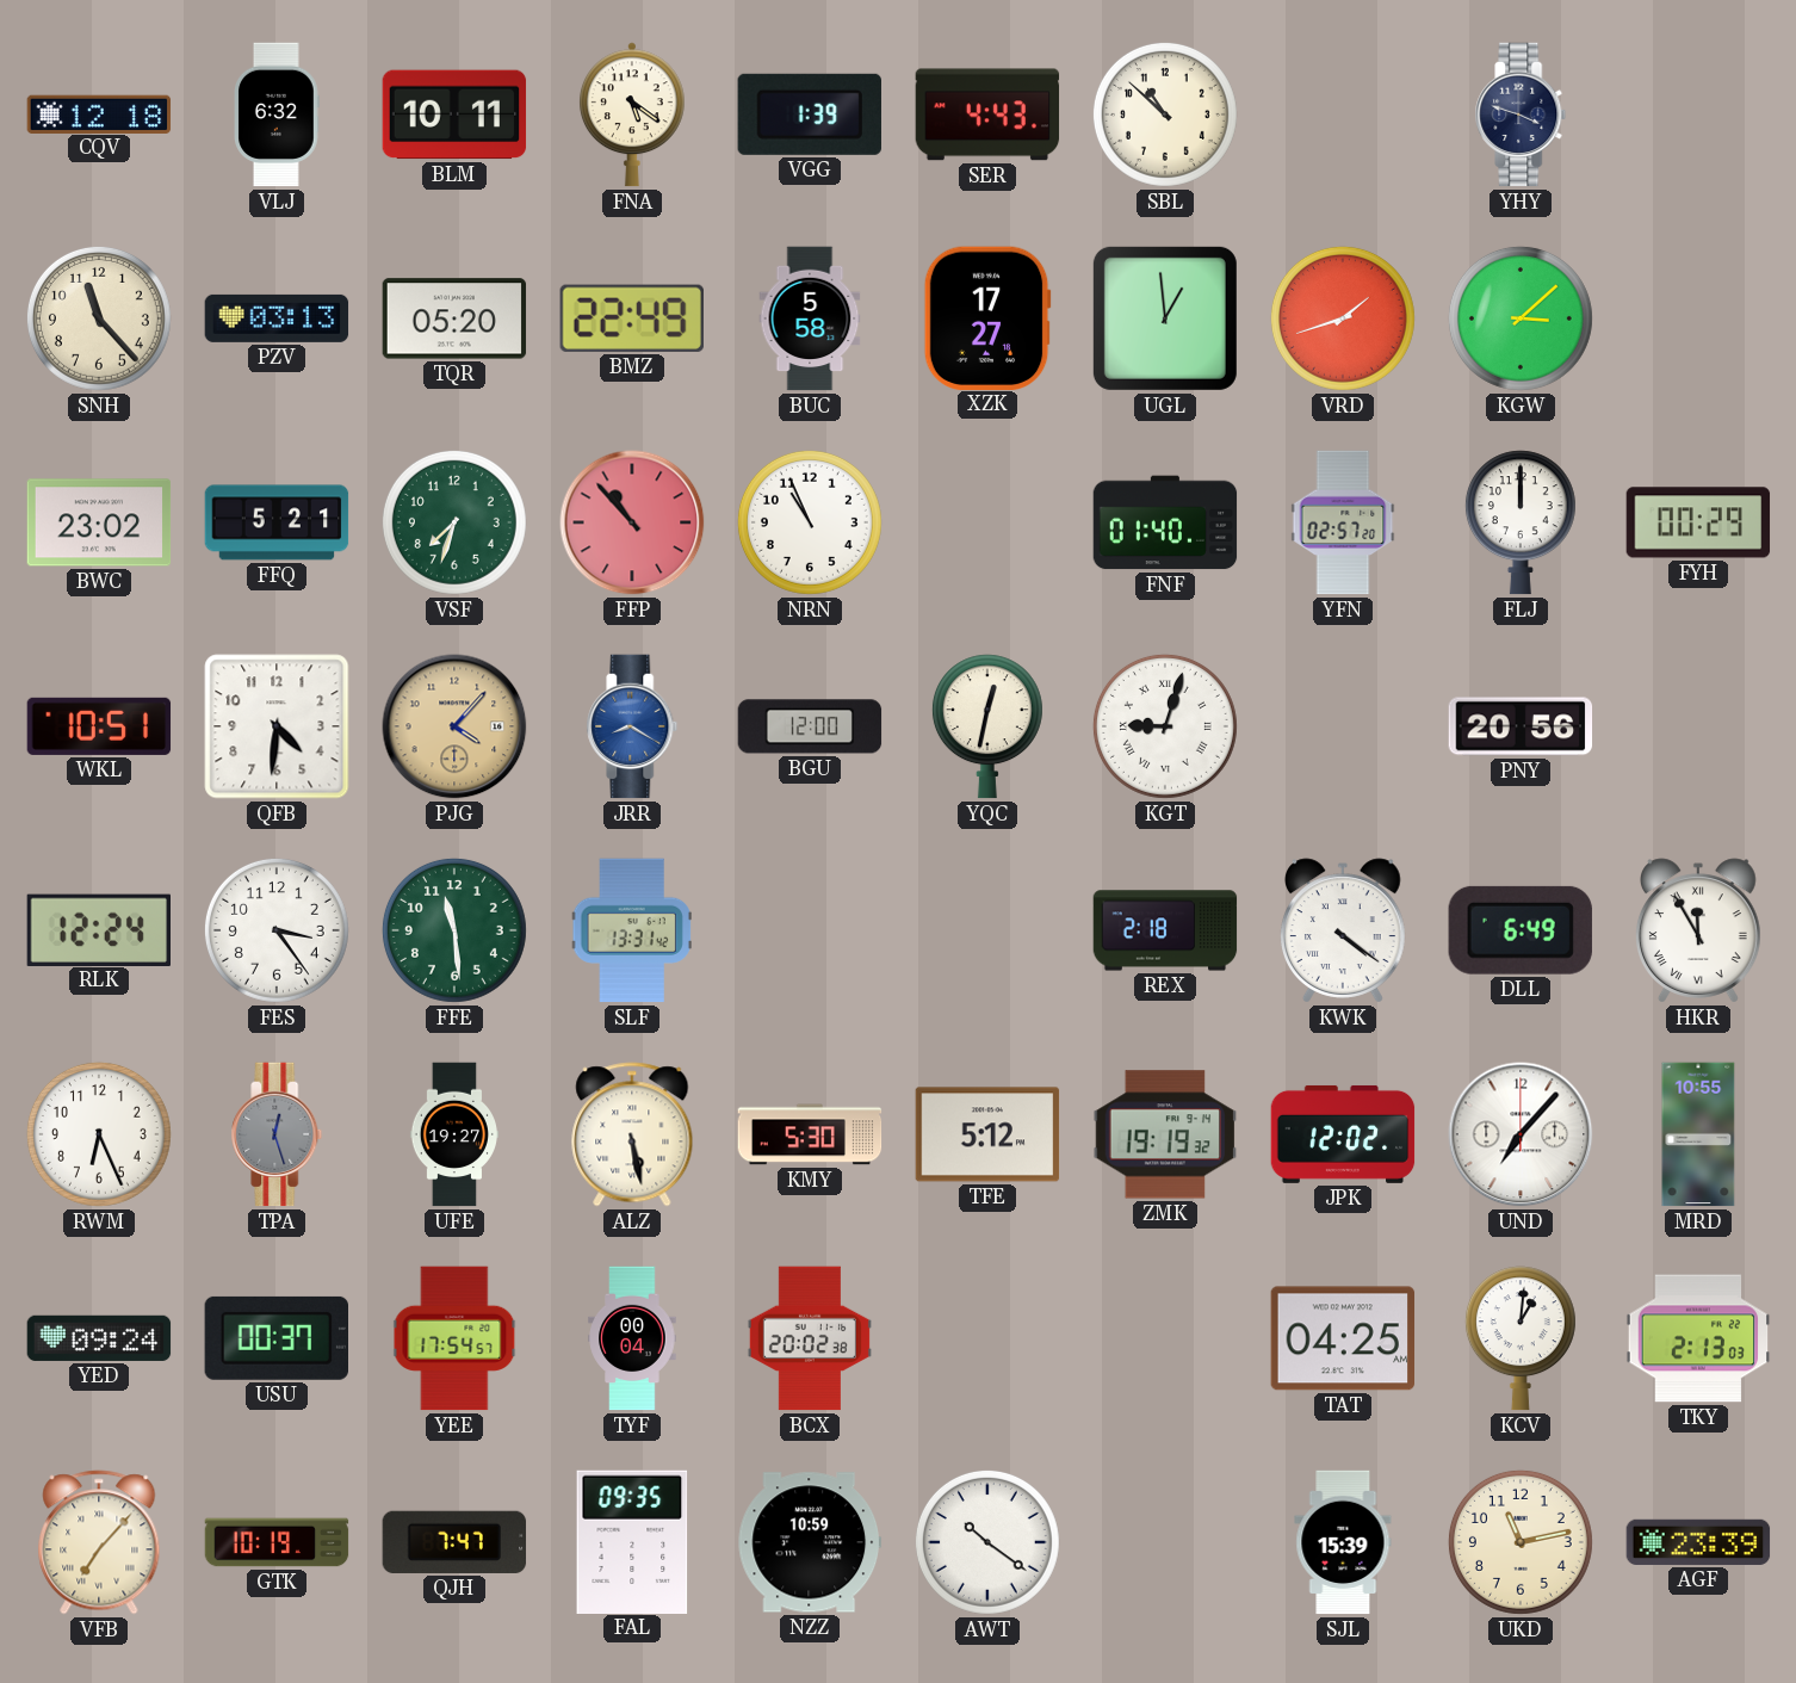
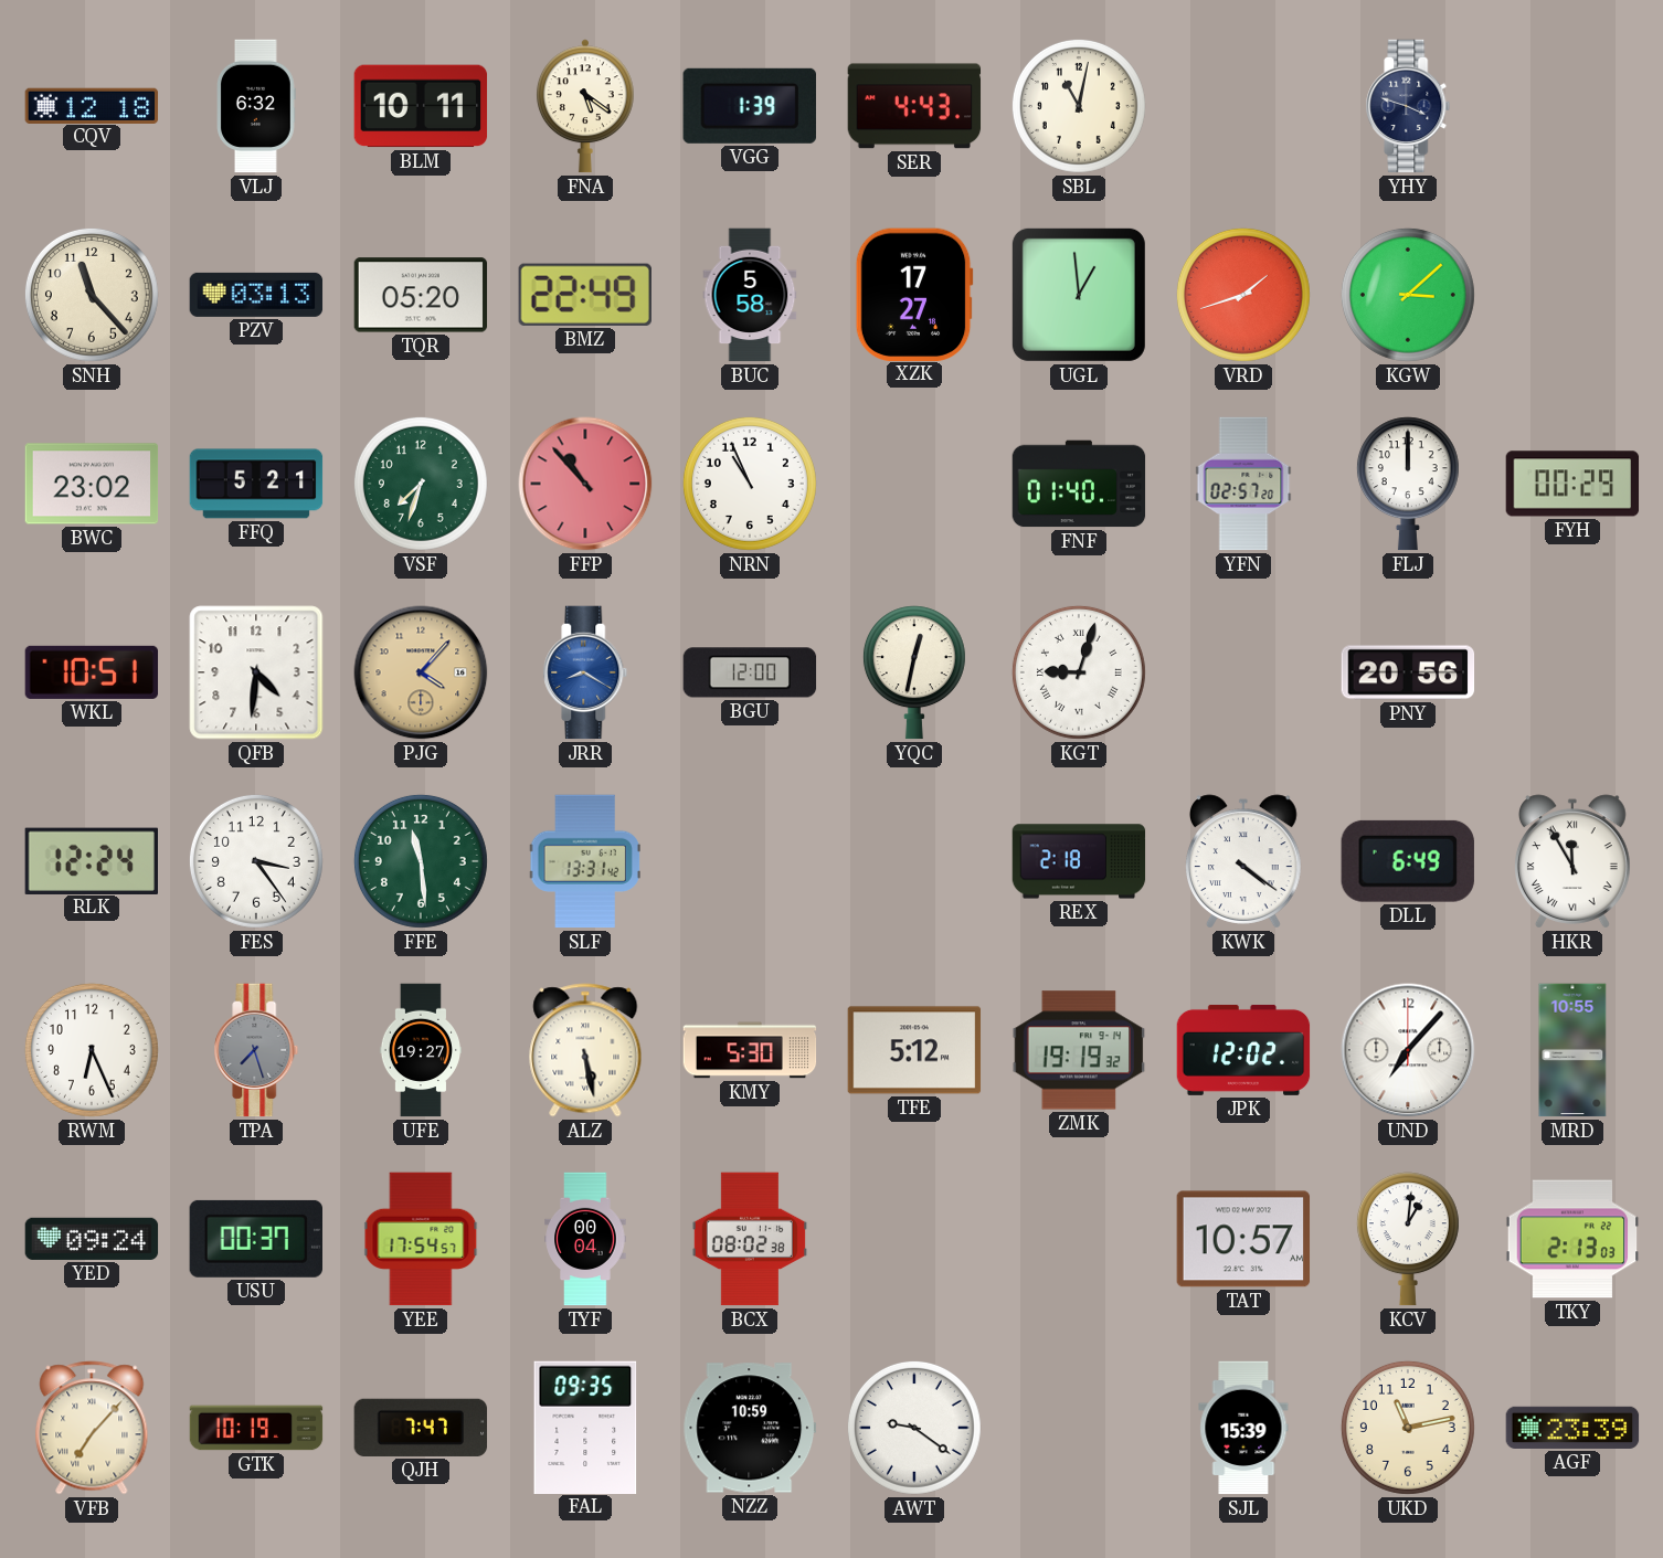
SBL: 10:52 -> 11:02 (1079, 106)
TPA: 12:27 -> 7:27 (256, 1050)
BCX: 20:02 -> 08:02 (750, 1239)
TAT: 04:25 -> 10:57 (1243, 1239)
AWT: 10:21 -> 9:21 (914, 1428)
